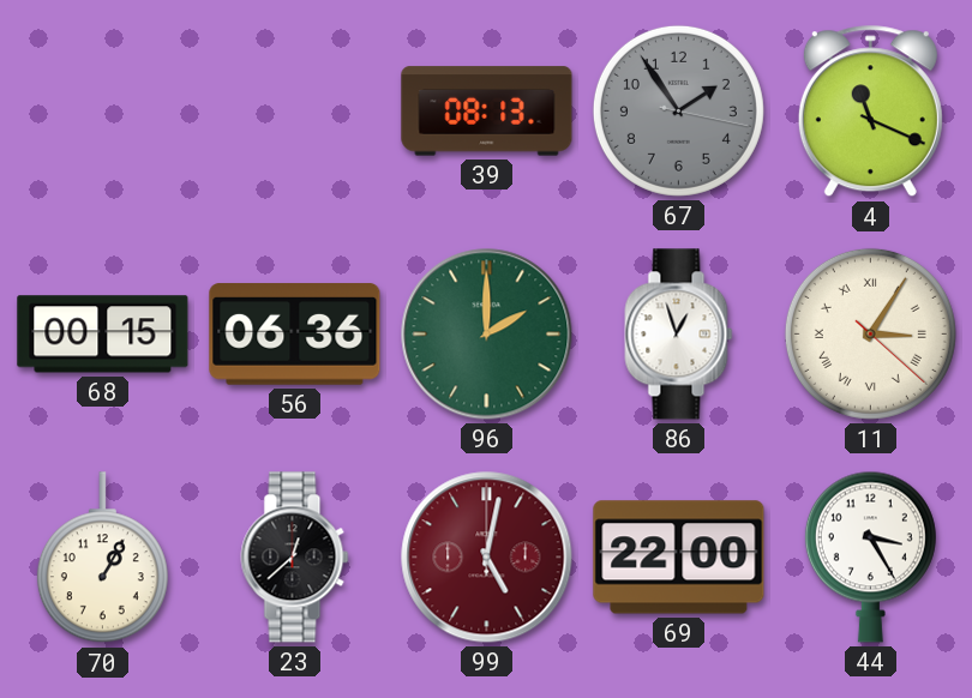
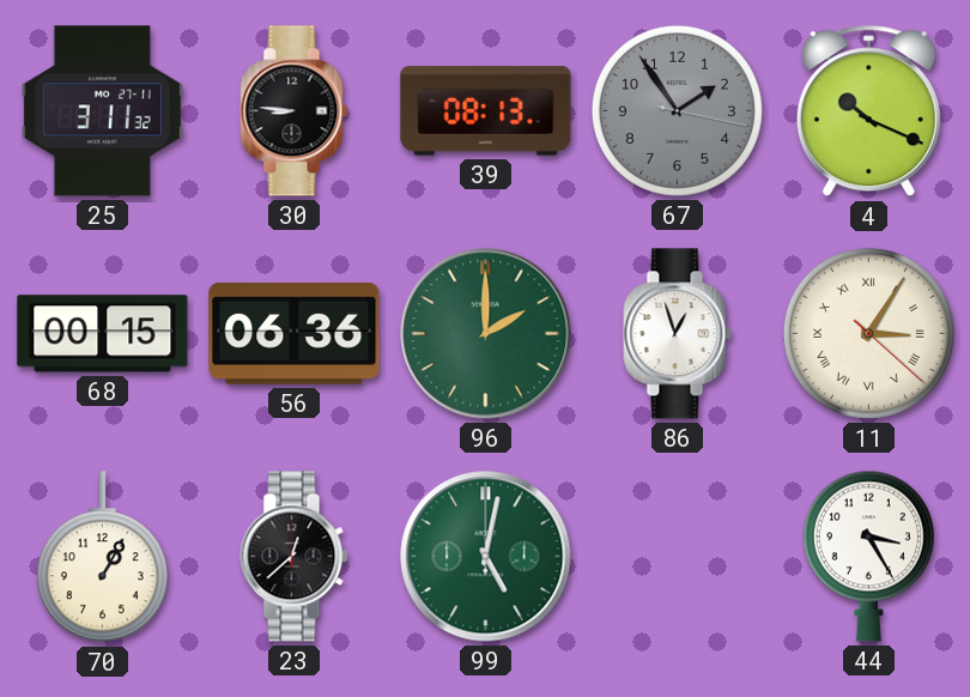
25: none -> 3:11 (102, 111)
30: none -> 8:46 (295, 111)
4: 11:19 -> 10:19 (868, 111)
99 dial: burgundy -> green (486, 557)
69: 22:00 -> none (679, 558)
